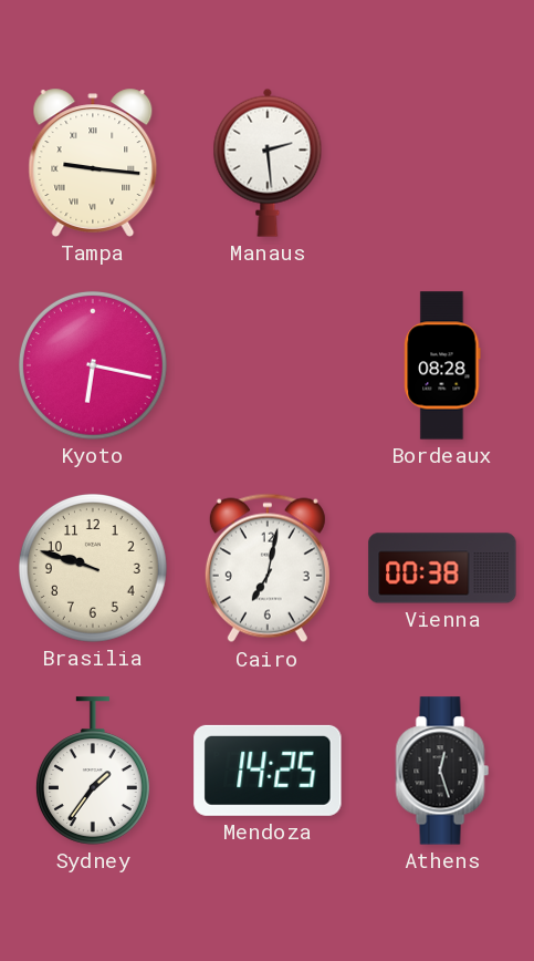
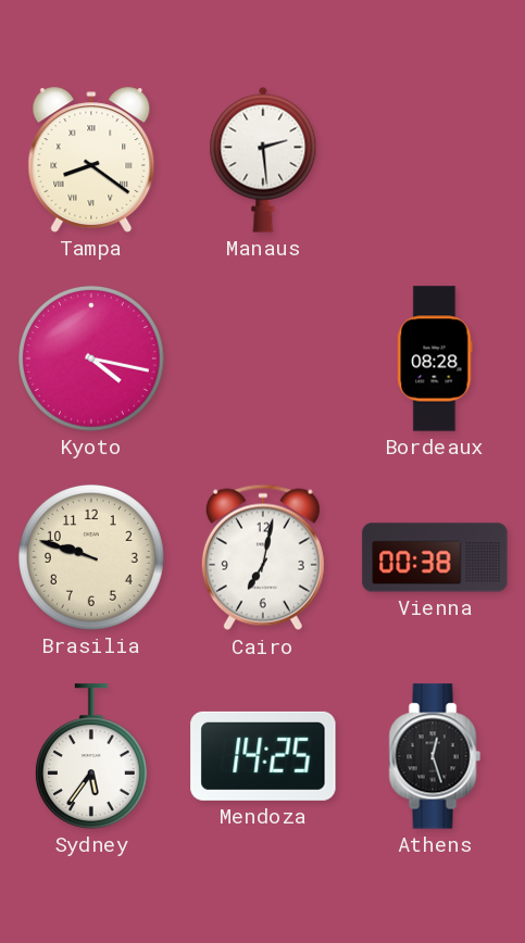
Tampa: 9:16 -> 8:21 (91, 160)
Kyoto: 6:17 -> 4:17 (91, 359)
Sydney: 1:36 -> 5:36 (91, 756)
